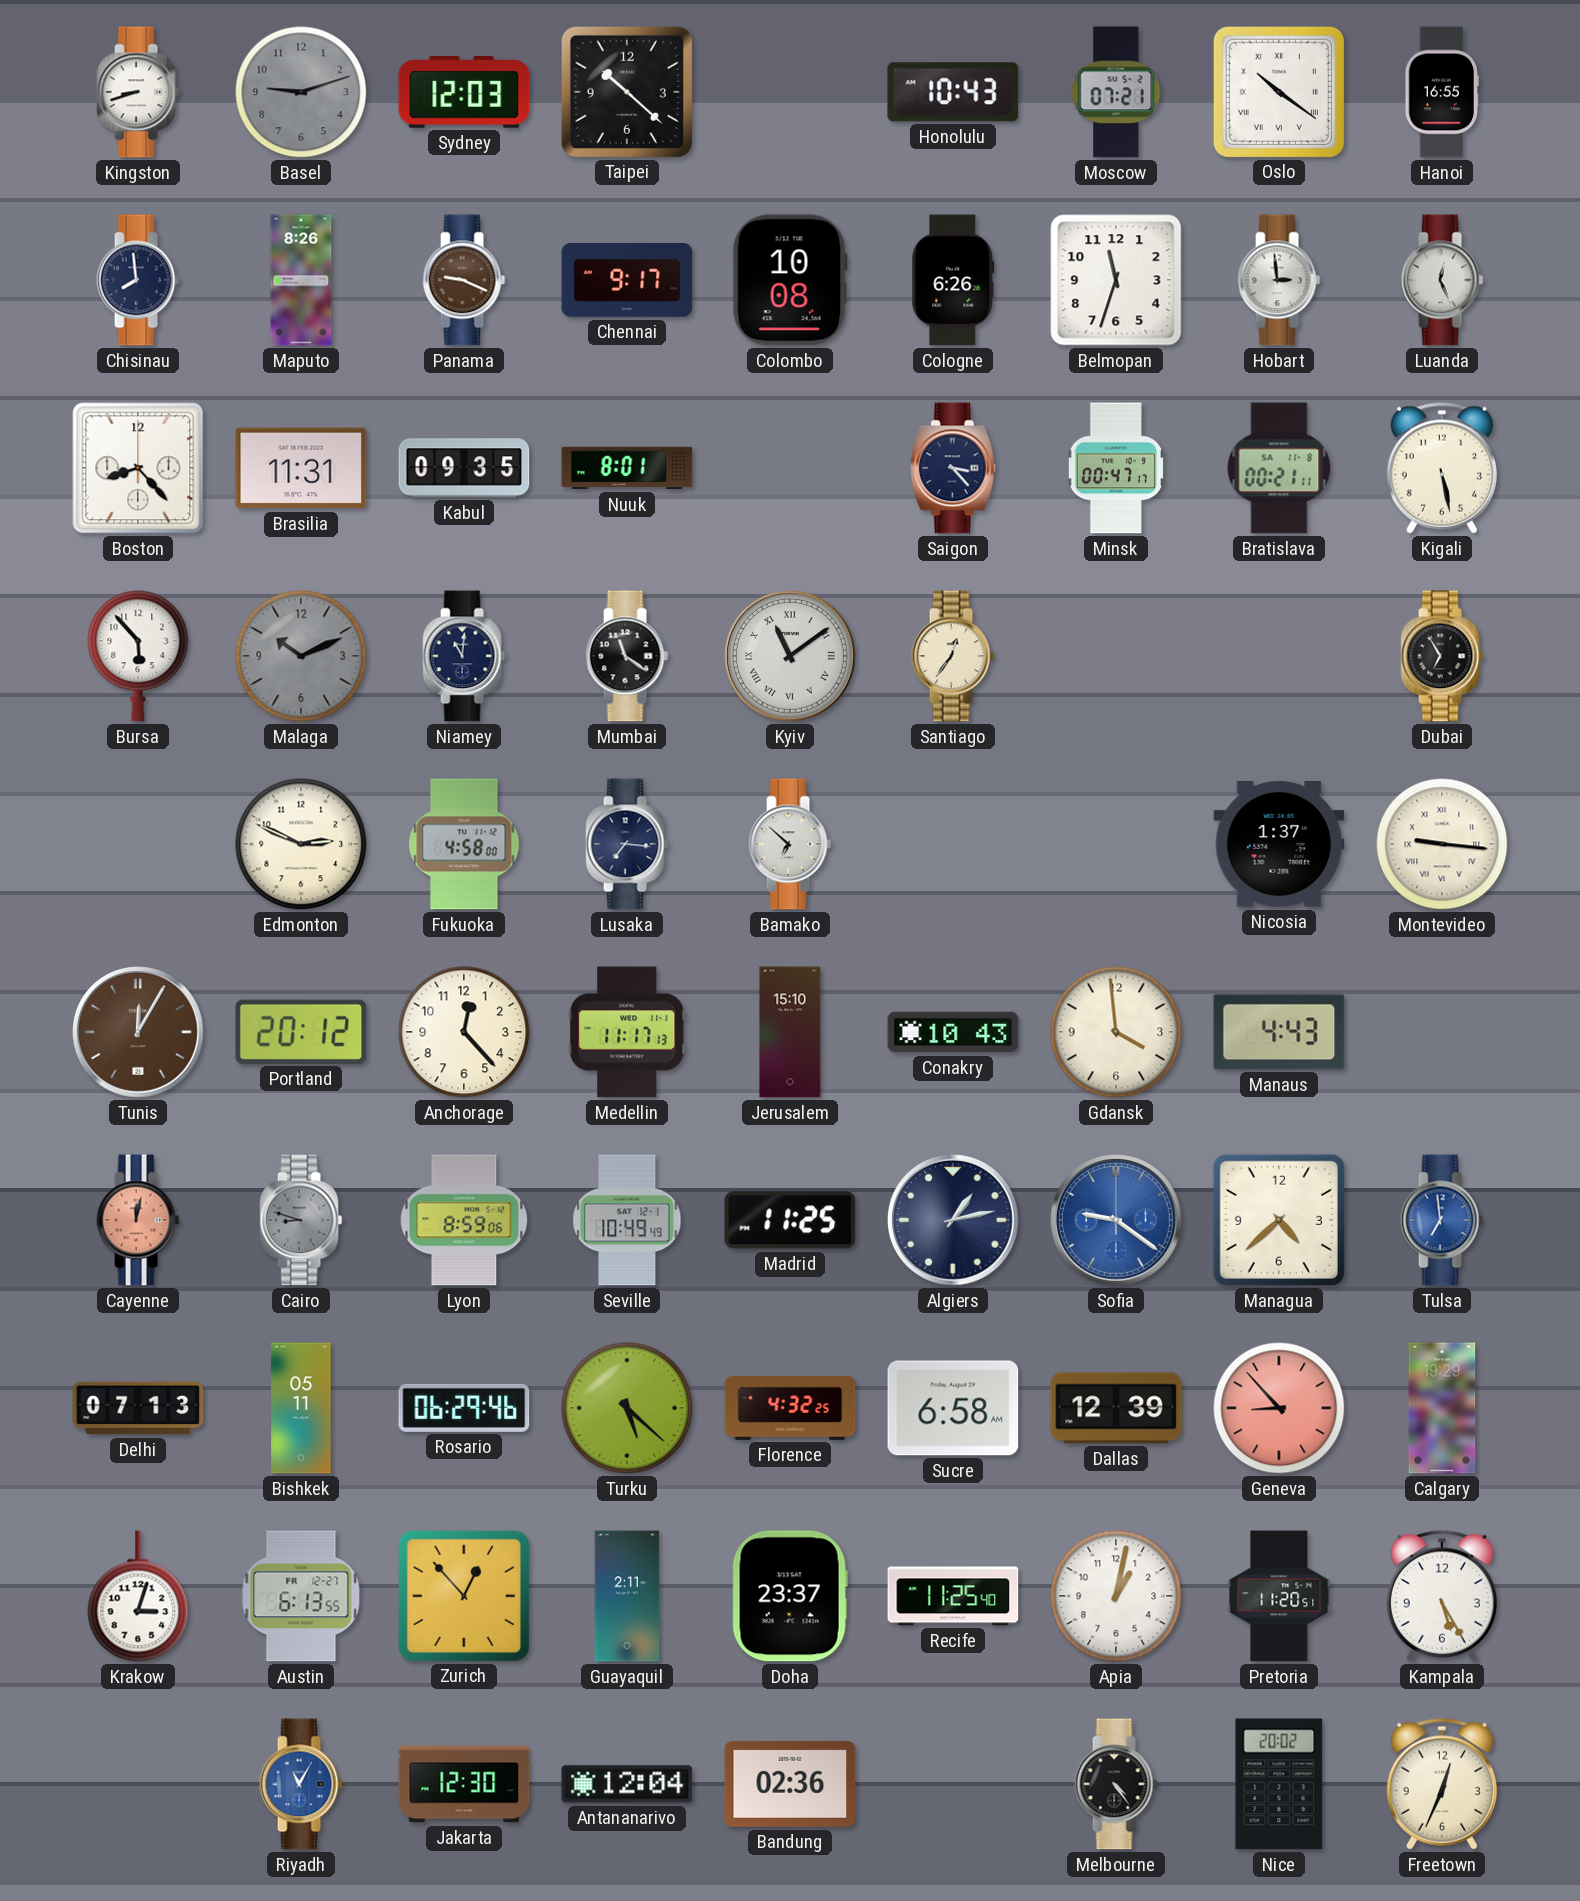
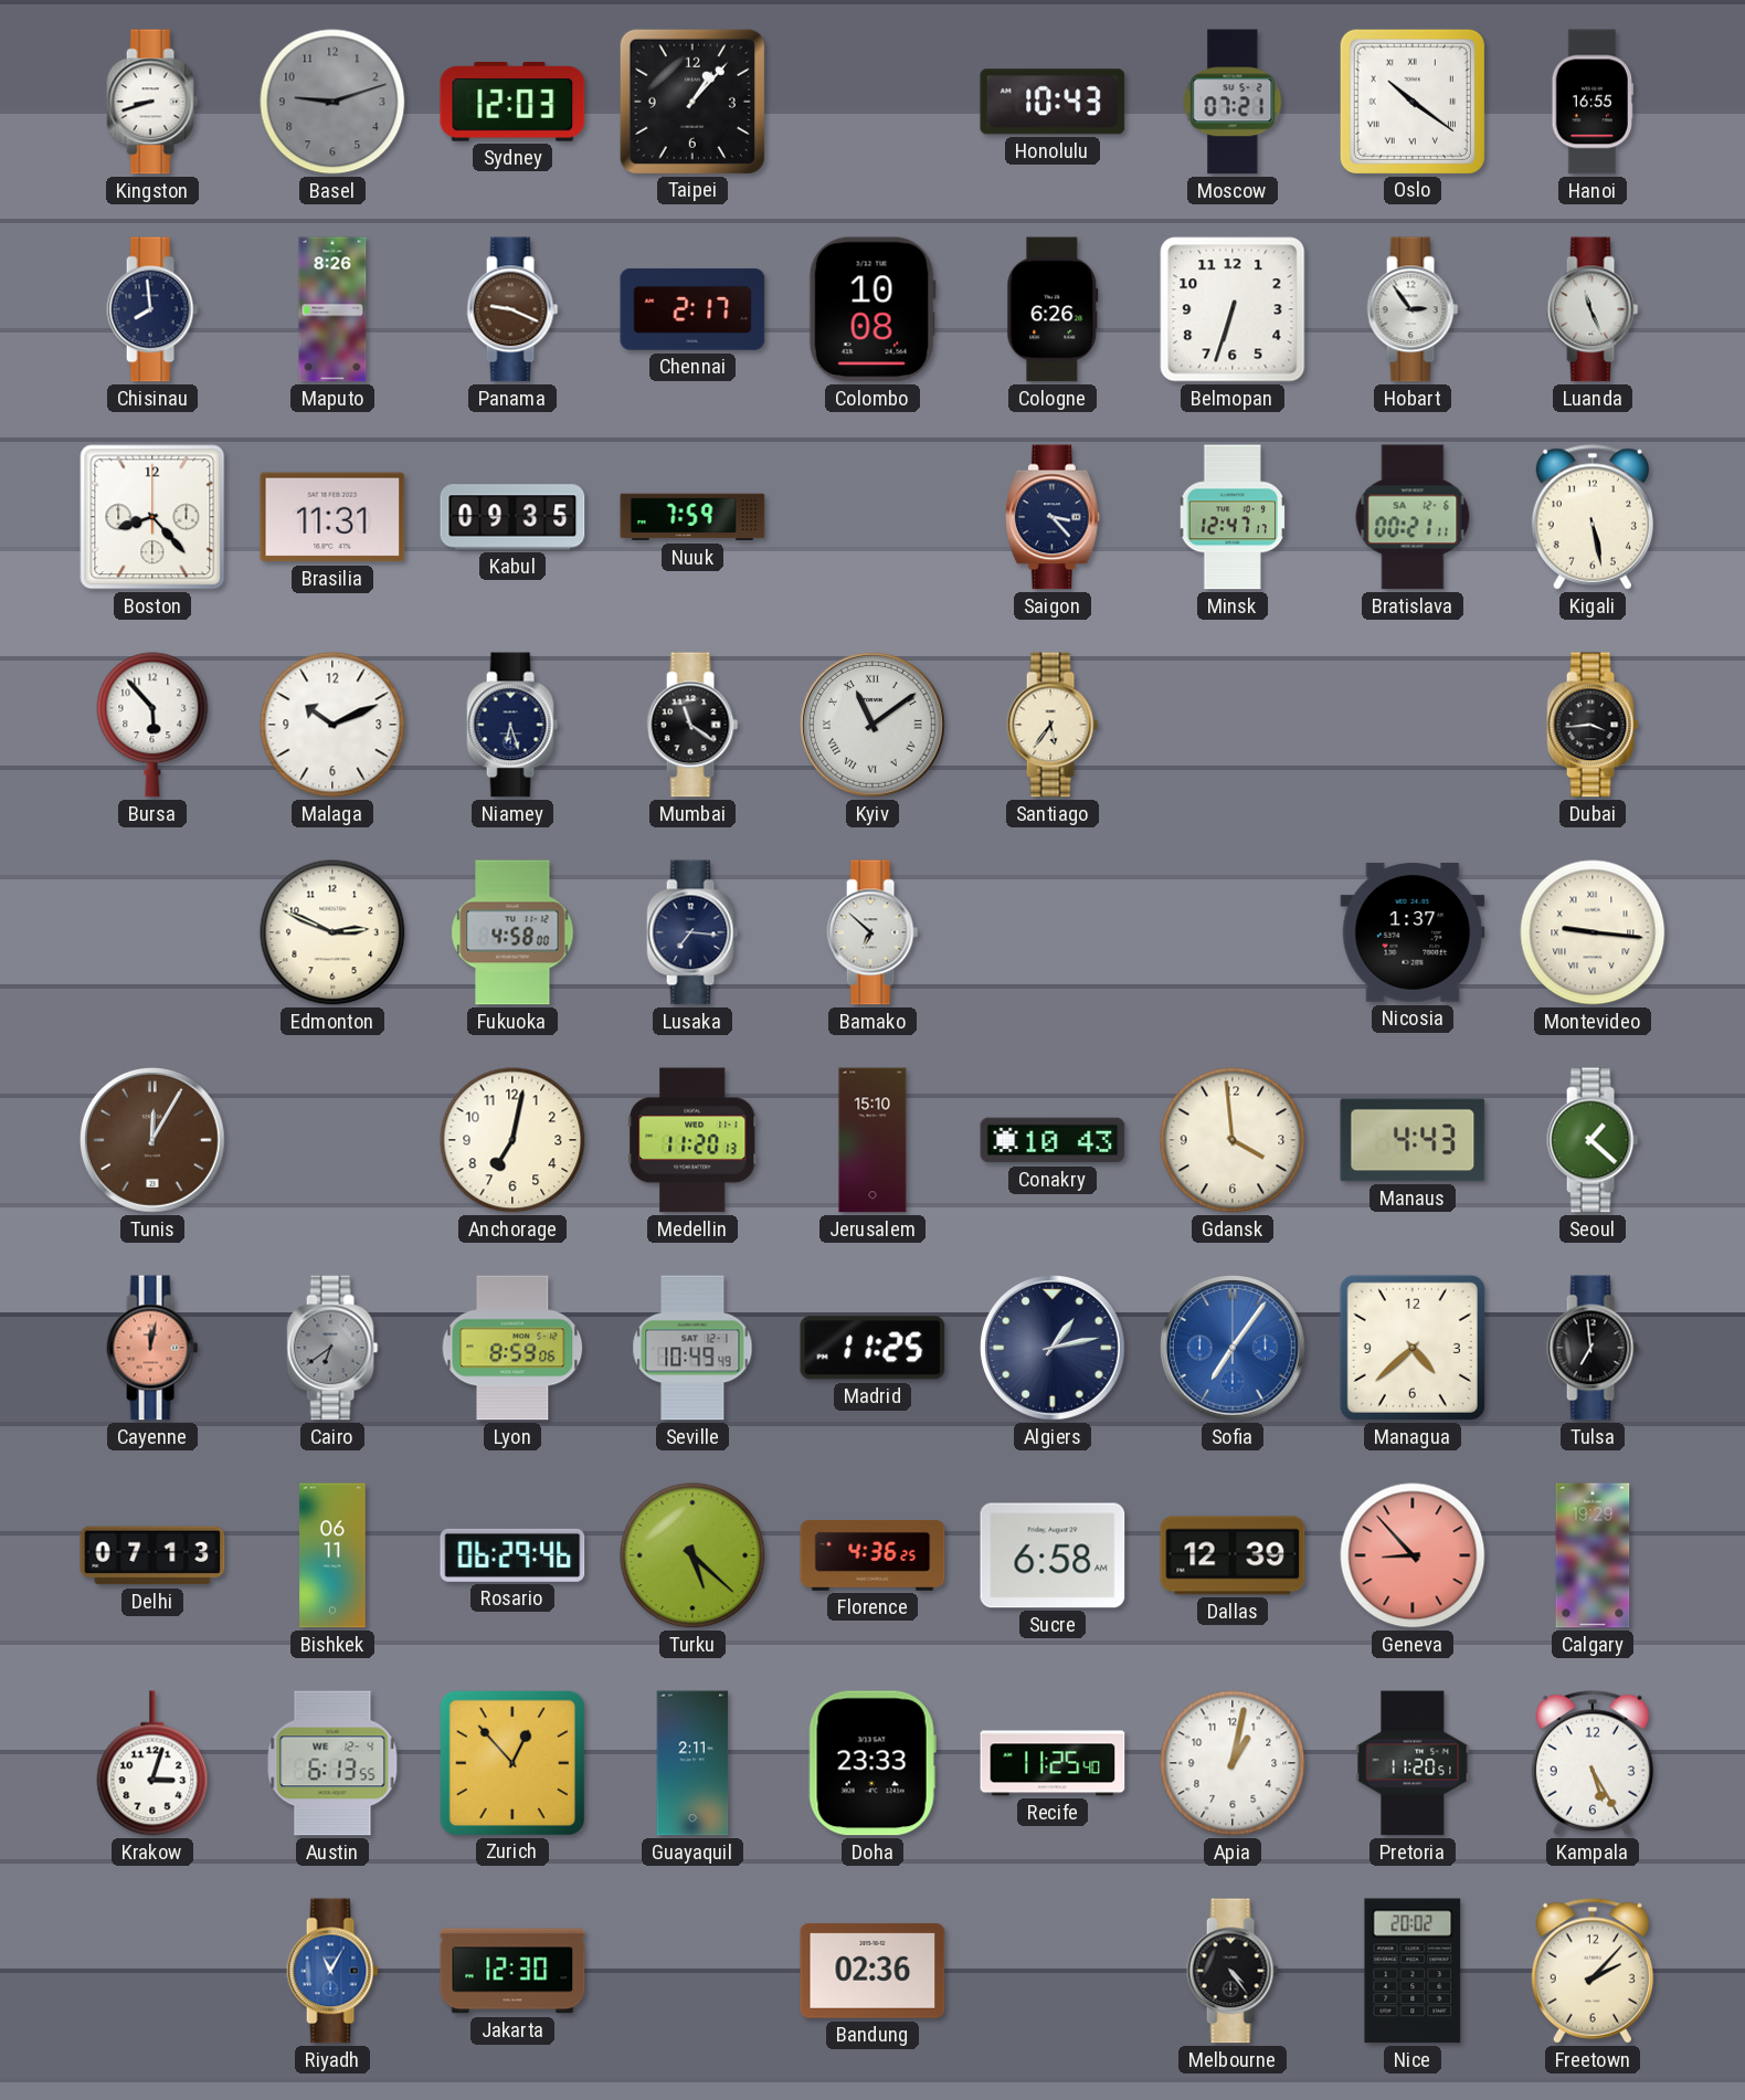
Taipei: 10:22 -> 1:07 (691, 101)
Chennai: 9:17 -> 2:17 (692, 309)
Belmopan: 11:33 -> 6:33 (1233, 309)
Hobart: 2:59 -> 2:54 (1413, 309)
Luanda: 12:26 -> 11:26 (1593, 309)
Nuuk: 8:01 -> 7:59 (692, 517)
Minsk: 00:47 -> 12:47 (1231, 517)
Bratislava date: SA 11-8 -> SA 12-6 (1413, 517)
Malaga dial: grey -> white (332, 725)
Niamey: 11:01 -> 6:27 (512, 725)
Santiago: 12:36 -> 5:36 (1053, 725)
Dubai: 6:55 -> 3:44 (1593, 725)
Portland: 20:12 -> none (301, 1032)
Anchorage: 12:23 -> 7:02 (512, 1140)
Medellin: 11:17 -> 11:20 (692, 1140)
Seoul: none -> 1:22 (1593, 1140)
Cairo: 8:48 -> 6:39 (332, 1348)
Sofia: 9:21 -> 7:06 (1234, 1349)
Tulsa dial: blue -> black (1593, 1348)
Bishkek: 05:11 -> 06:11 (332, 1555)
Florence: 4:32 -> 4:36 (872, 1555)
Austin date: FR 12-27 -> WE 12-4 (332, 1763)
Doha: 23:37 -> 23:33 (872, 1763)
Antananarivo: 12:04 -> none (627, 1784)
Freetown: 12:34 -> 2:07 (1593, 1971)
